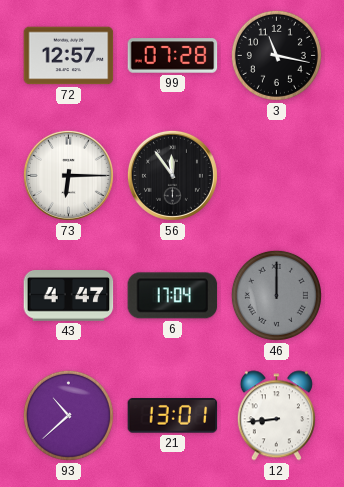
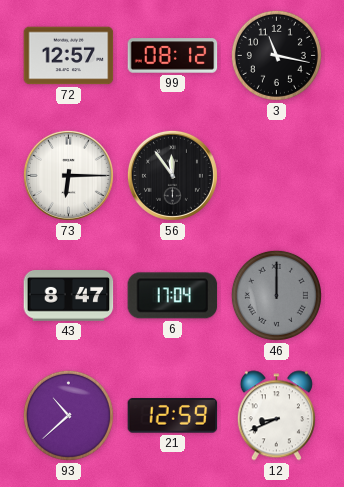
99: 07:28 -> 08:12 (173, 56)
43: 4:47 -> 8:47 (69, 296)
21: 13:01 -> 12:59 (173, 416)
12: 8:44 -> 8:41 (276, 416)
